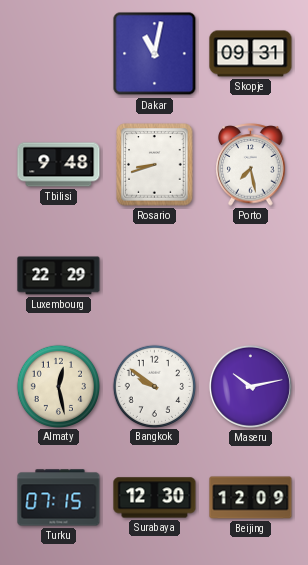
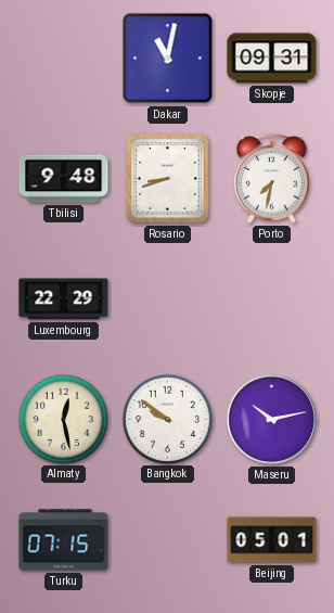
Porto: 7:28 -> 7:32 (272, 179)
Surabaya: 12:30 -> none (155, 498)
Beijing: 12:09 -> 05:01 (272, 540)
